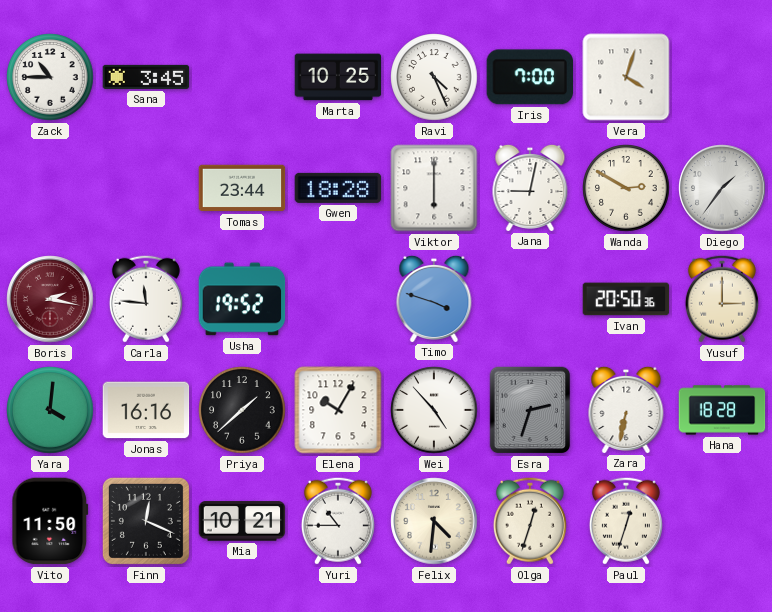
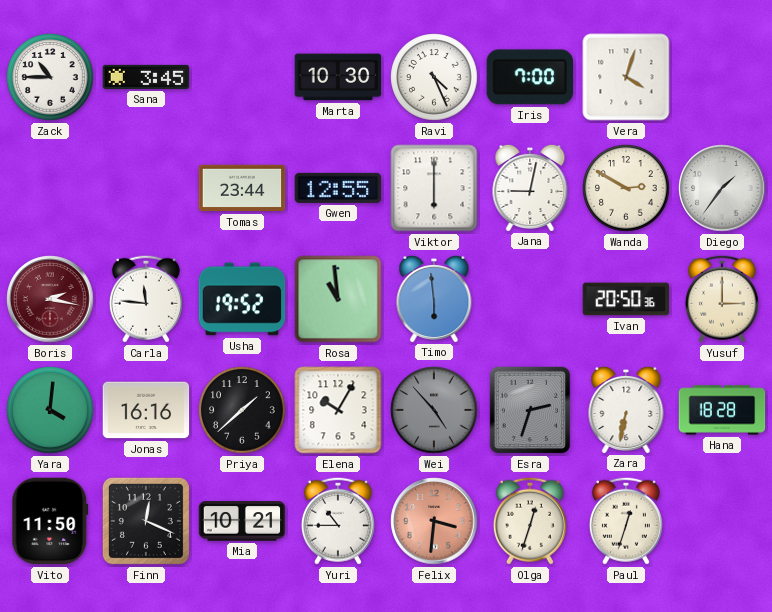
Marta: 10:25 -> 10:30 (338, 77)
Gwen: 18:28 -> 12:55 (338, 188)
Rosa: none -> 10:59 (338, 299)
Timo: 3:48 -> 5:59 (434, 298)
Wei dial: white -> grey (434, 410)
Felix: 4:31 -> 3:31 (434, 521)
Felix dial: cream -> salmon (434, 521)
